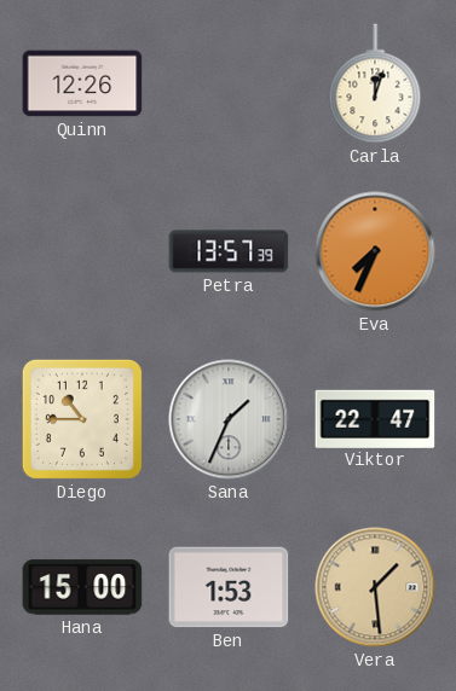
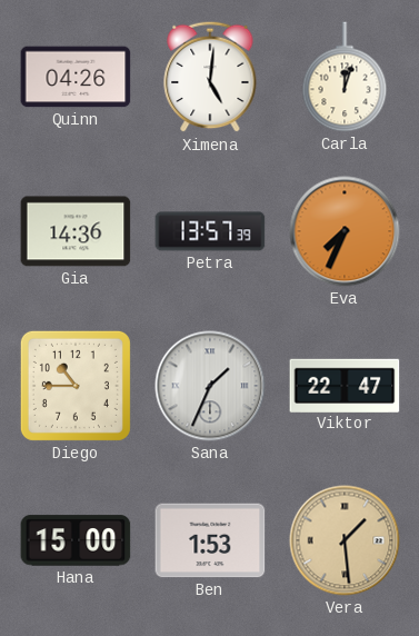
Quinn: 12:26 -> 04:26 (76, 77)
Ximena: none -> 5:01 (210, 77)
Gia: none -> 14:36 (76, 231)
